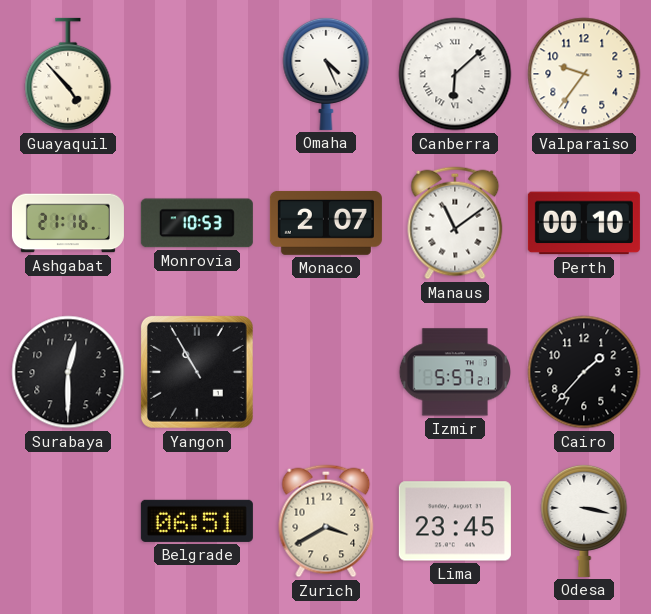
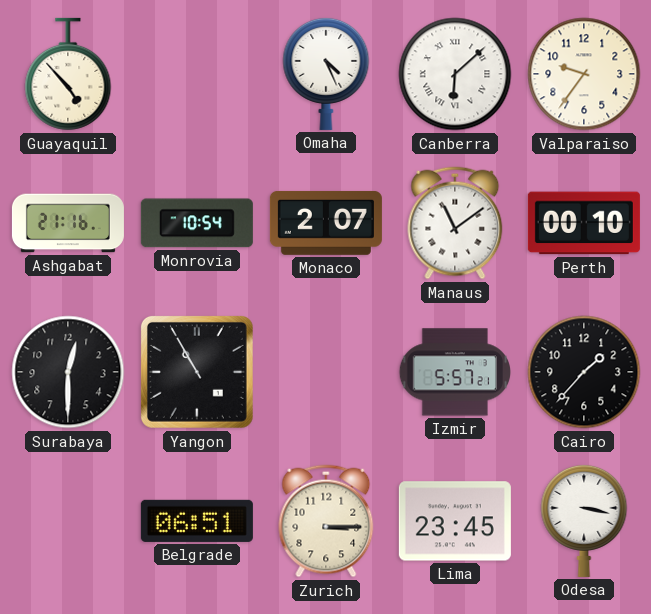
Monrovia: 10:53 -> 10:54 (197, 223)
Zurich: 3:40 -> 3:15 (326, 521)
